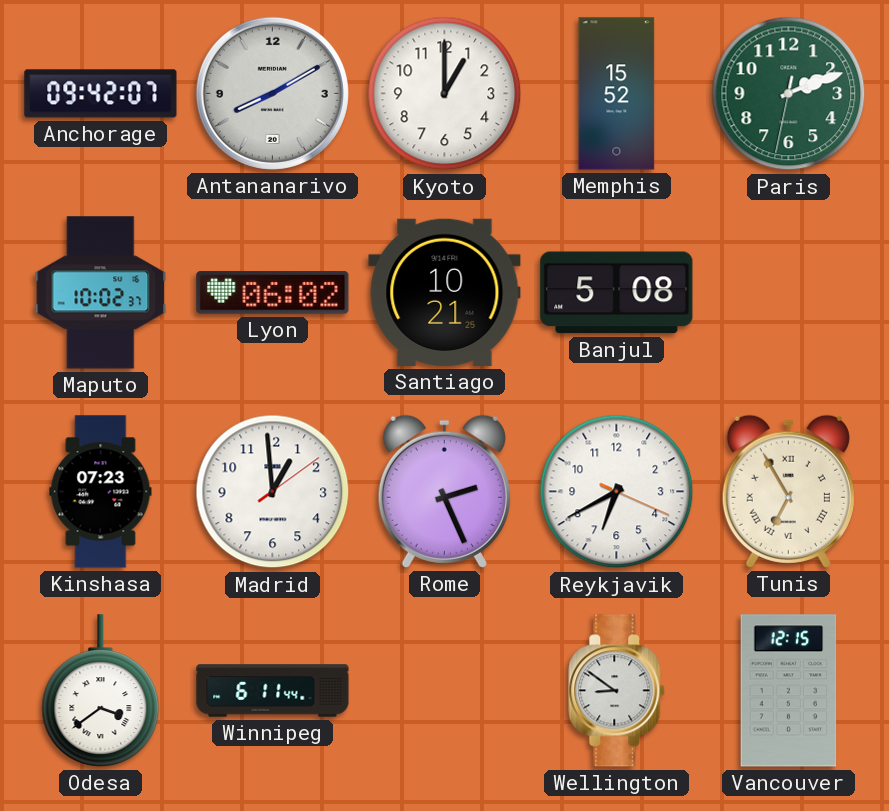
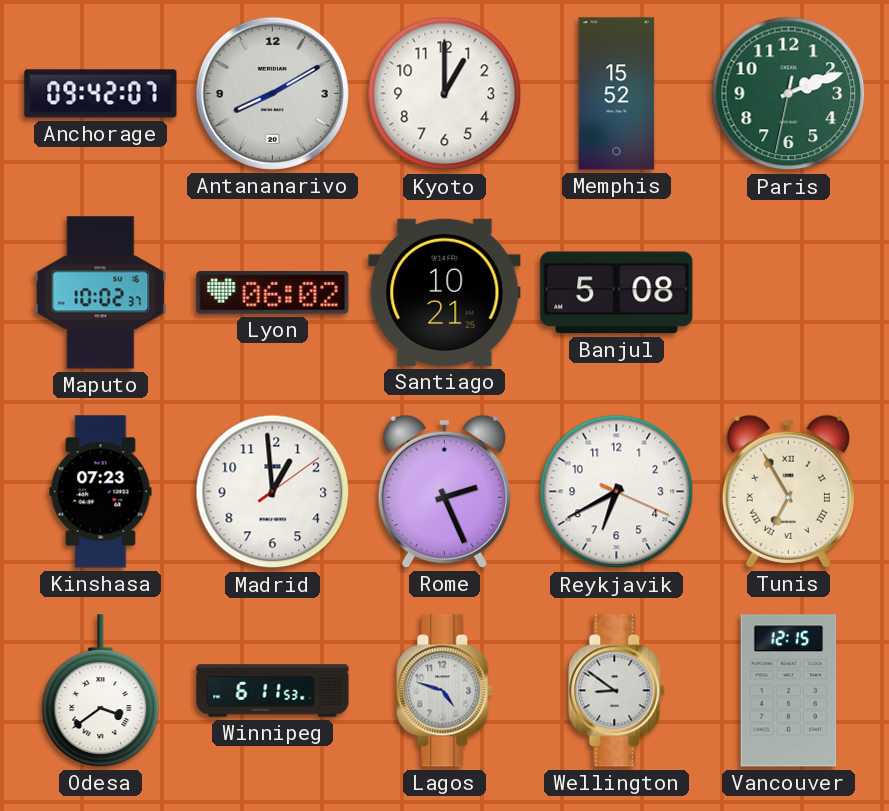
Winnipeg: 6:11:44 -> 6:11:53 (273, 691)
Lagos: none -> 4:48 (445, 691)
